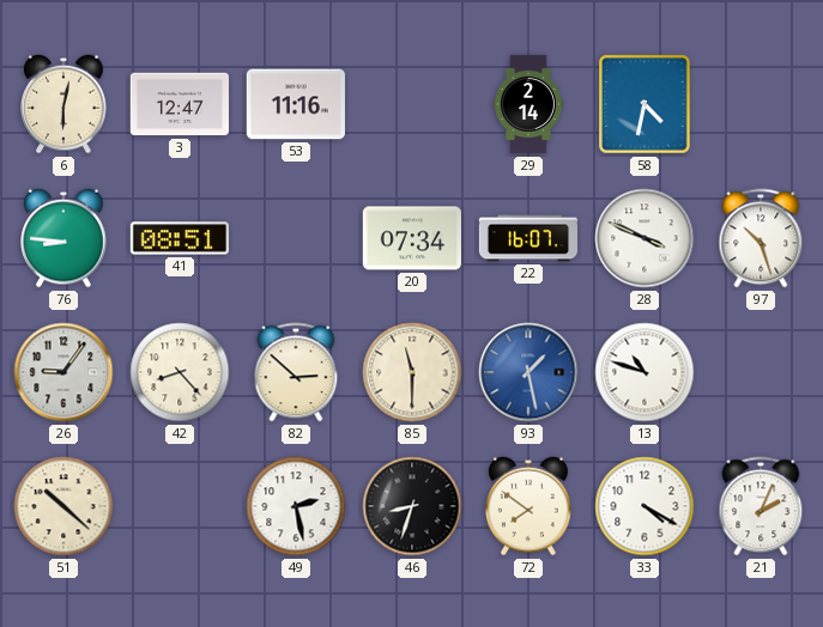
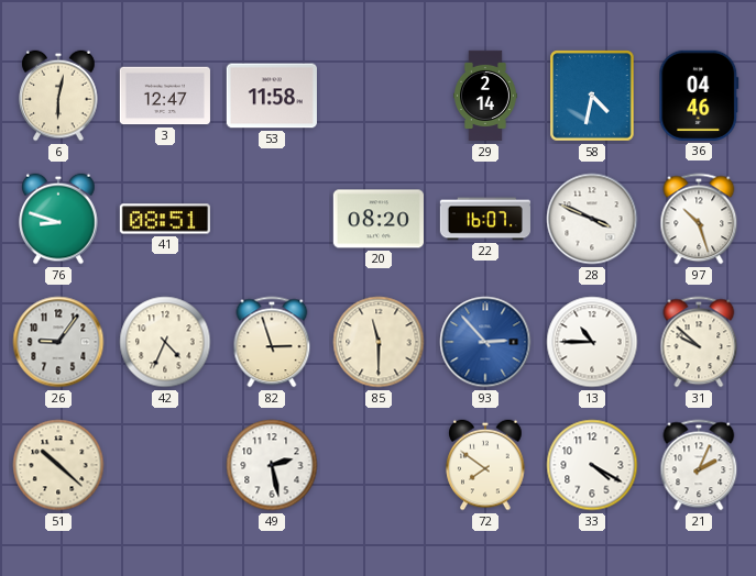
53: 11:16 -> 11:58 (272, 96)
36: none -> 04:46 (699, 96)
76: 8:46 -> 8:48 (58, 219)
20: 07:34 -> 08:20 (379, 219)
42: 8:23 -> 4:34 (165, 342)
82: 2:52 -> 2:57 (272, 342)
93: 1:28 -> 2:53 (485, 342)
13: 10:48 -> 10:45 (592, 342)
31: none -> 9:52 (699, 342)
46: 8:33 -> none (412, 506)
